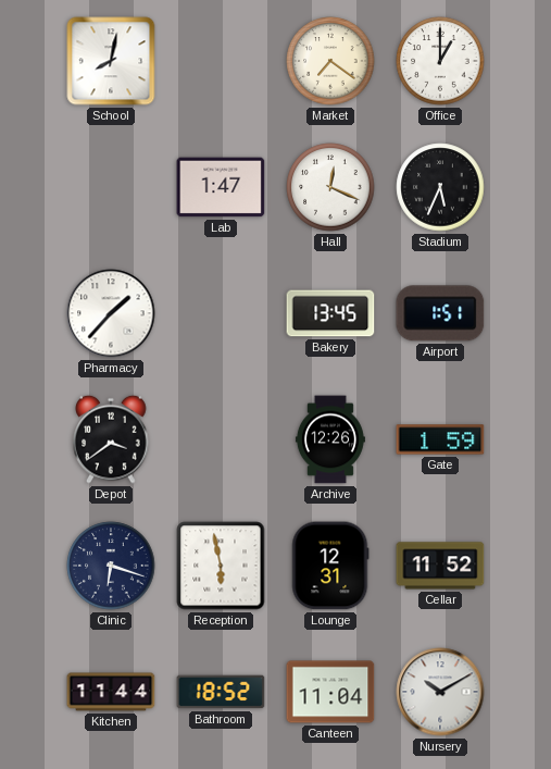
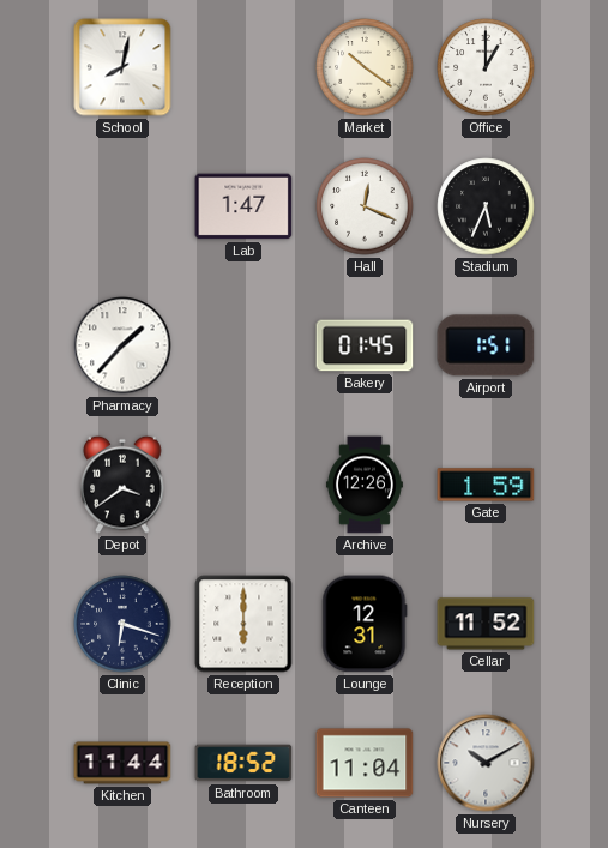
Market: 7:21 -> 10:21 (365, 67)
Bakery: 13:45 -> 01:45 (365, 345)
Reception: 5:58 -> 6:00 (243, 624)
